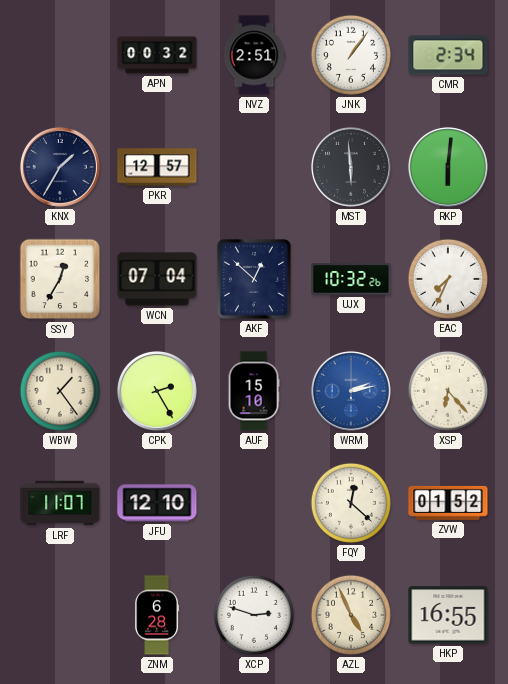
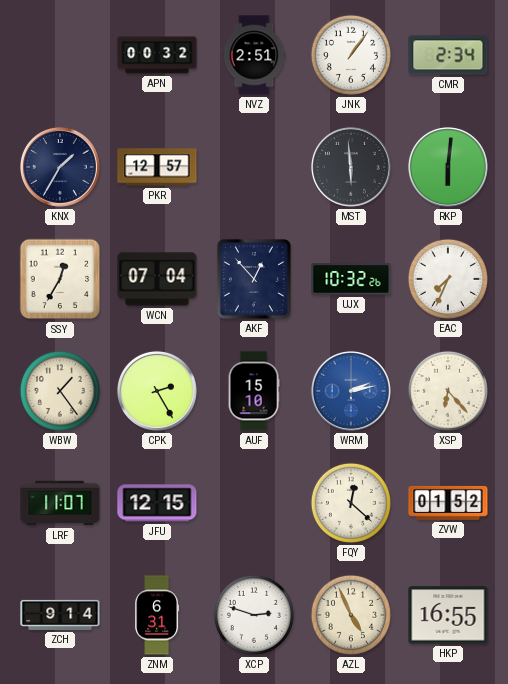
AKF: 12:52 -> 12:53 (254, 279)
JFU: 12:10 -> 12:15 (157, 503)
ZCH: none -> 9:14 (60, 615)
ZNM: 6:28 -> 6:31 (157, 615)
